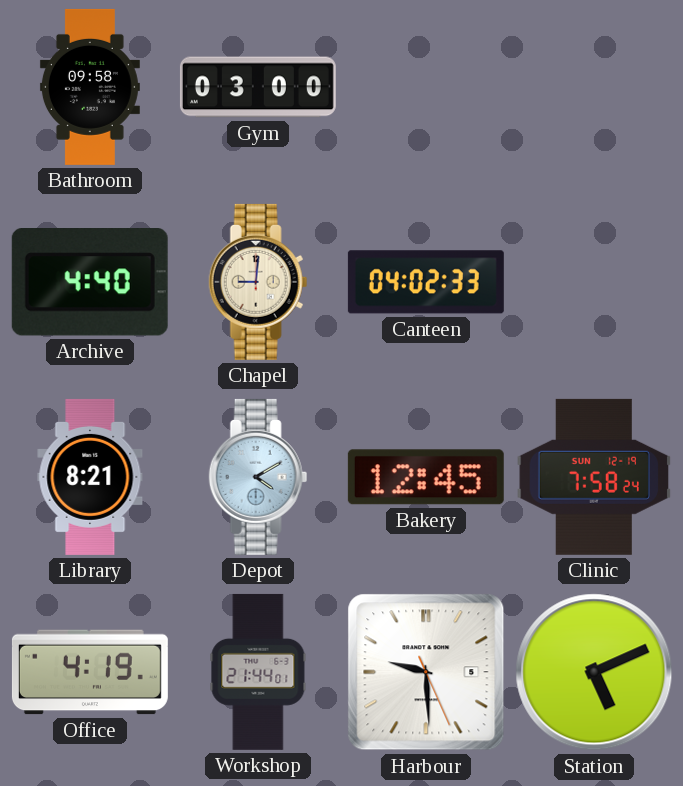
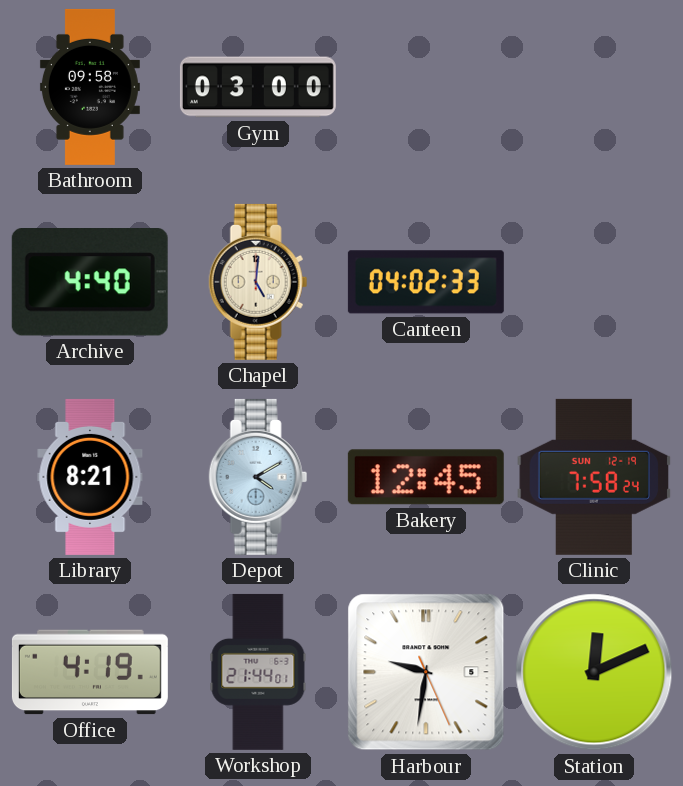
Chapel: 9:01 -> 5:01 (258, 282)
Harbour: 9:29 -> 9:31 (426, 672)
Station: 5:11 -> 12:11 (594, 672)
